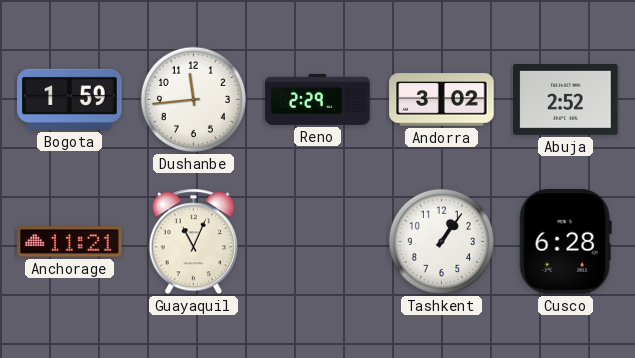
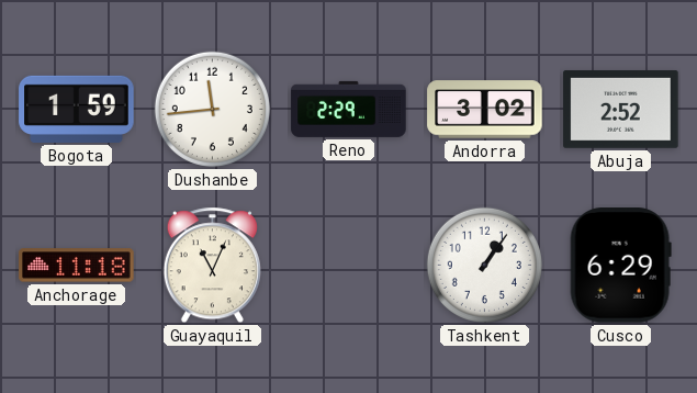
Anchorage: 11:21 -> 11:18 (77, 266)
Cusco: 6:28 -> 6:29 (620, 266)
